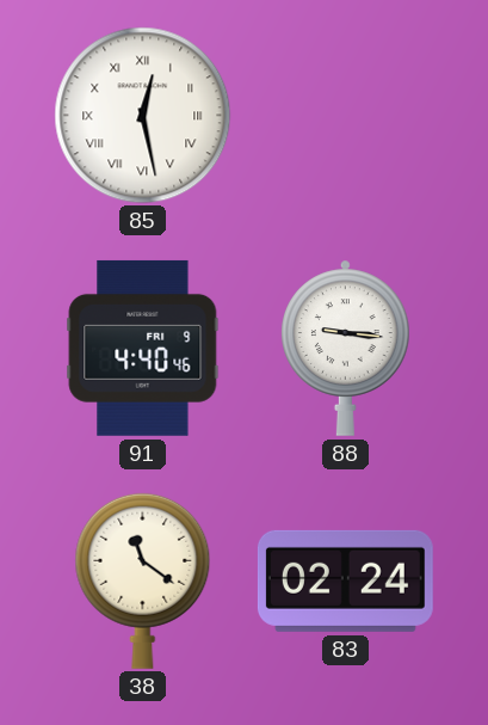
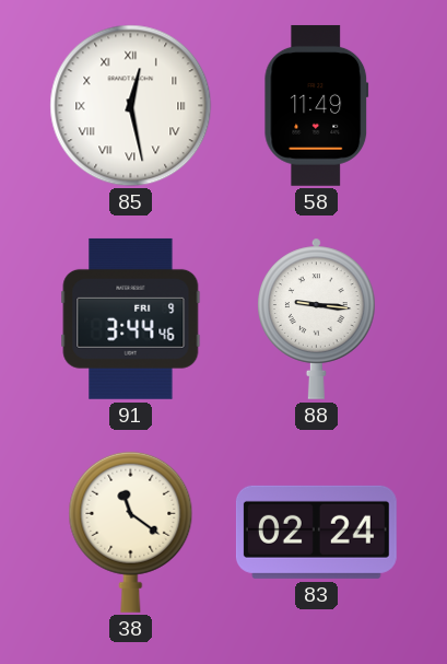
58: none -> 11:49 (317, 105)
91: 4:40 -> 3:44 (131, 318)
